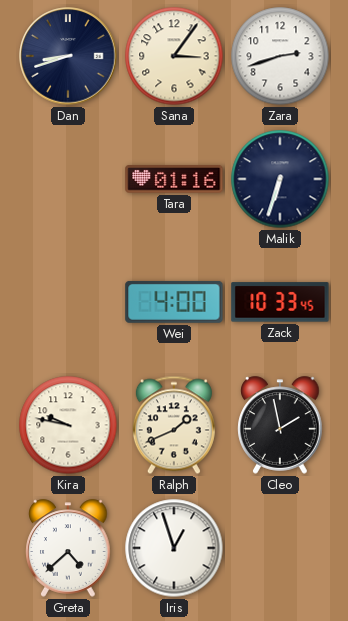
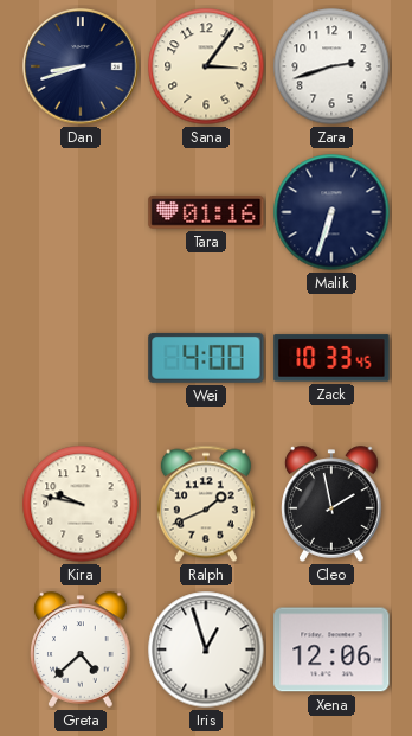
Xena: none -> 12:06 (331, 649)
